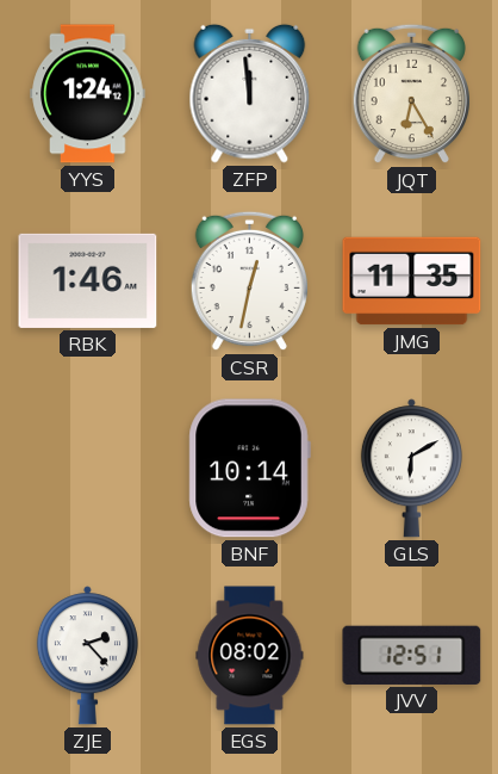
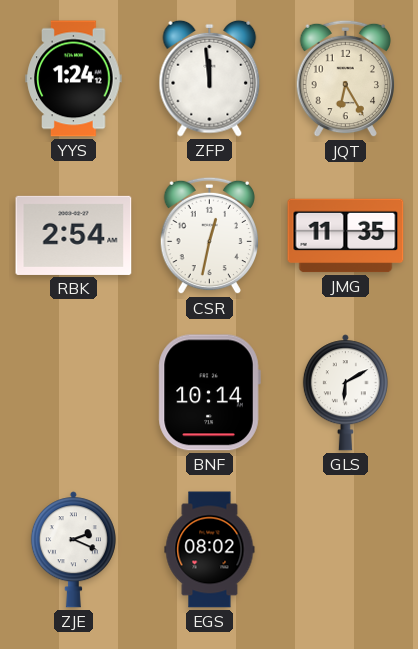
RBK: 1:46 -> 2:54 (74, 235)
ZJE: 2:23 -> 2:19 (73, 550)
JVV: 12:51 -> none (412, 655)
